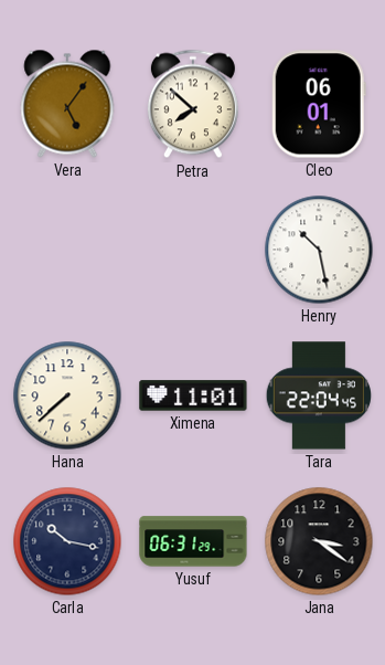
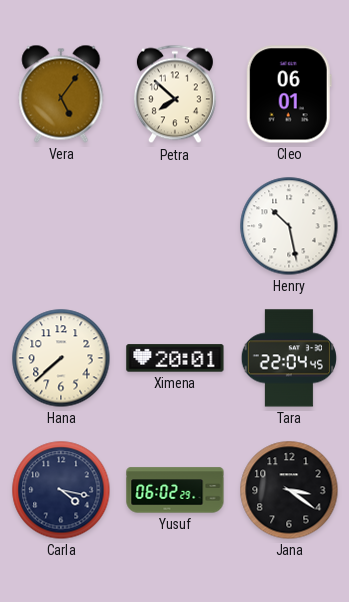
Ximena: 11:01 -> 20:01 (175, 358)
Carla: 10:17 -> 4:17 (61, 490)
Yusuf: 06:31 -> 06:02 (175, 490)
